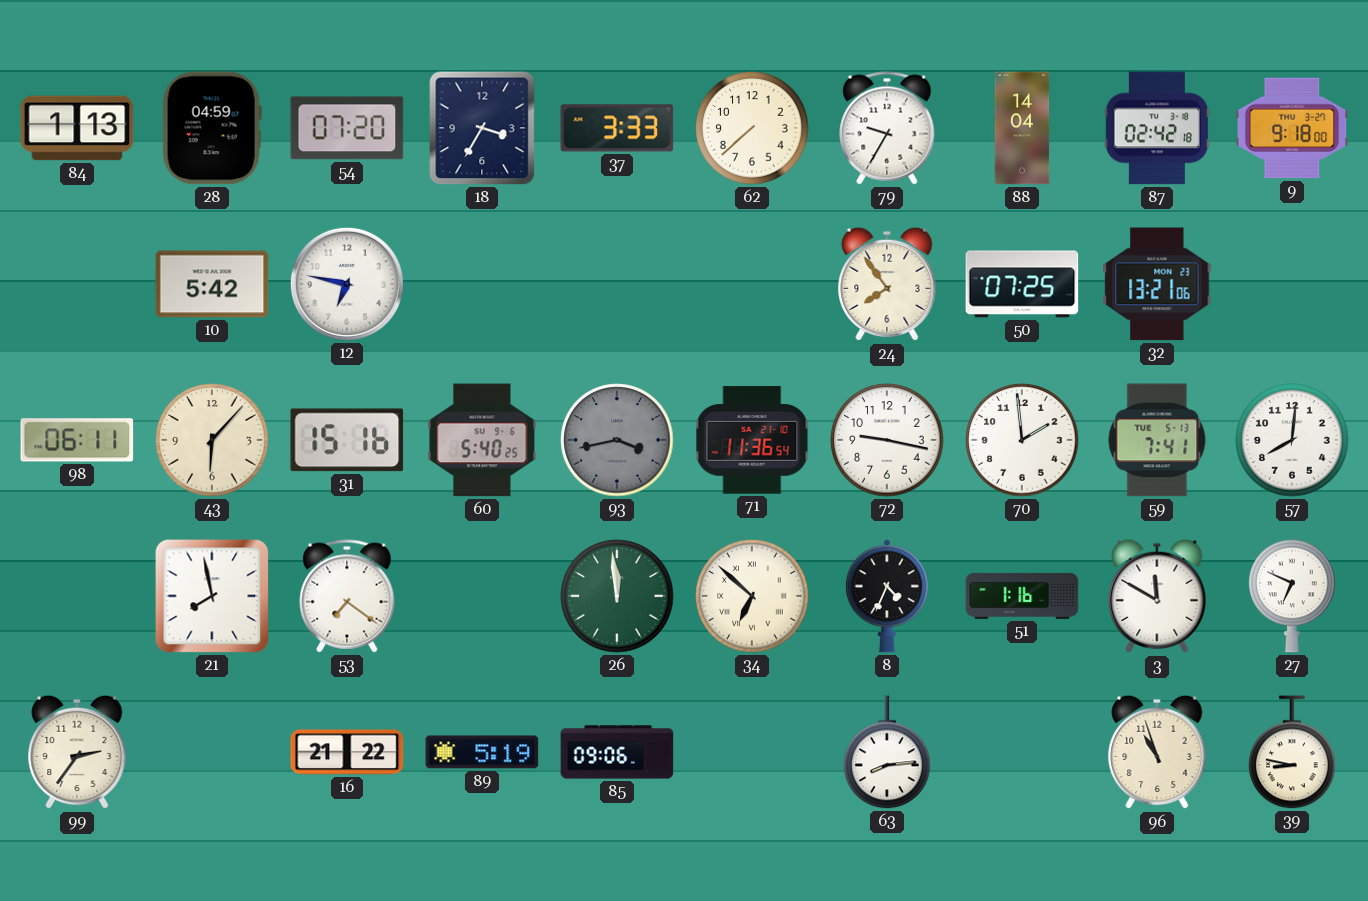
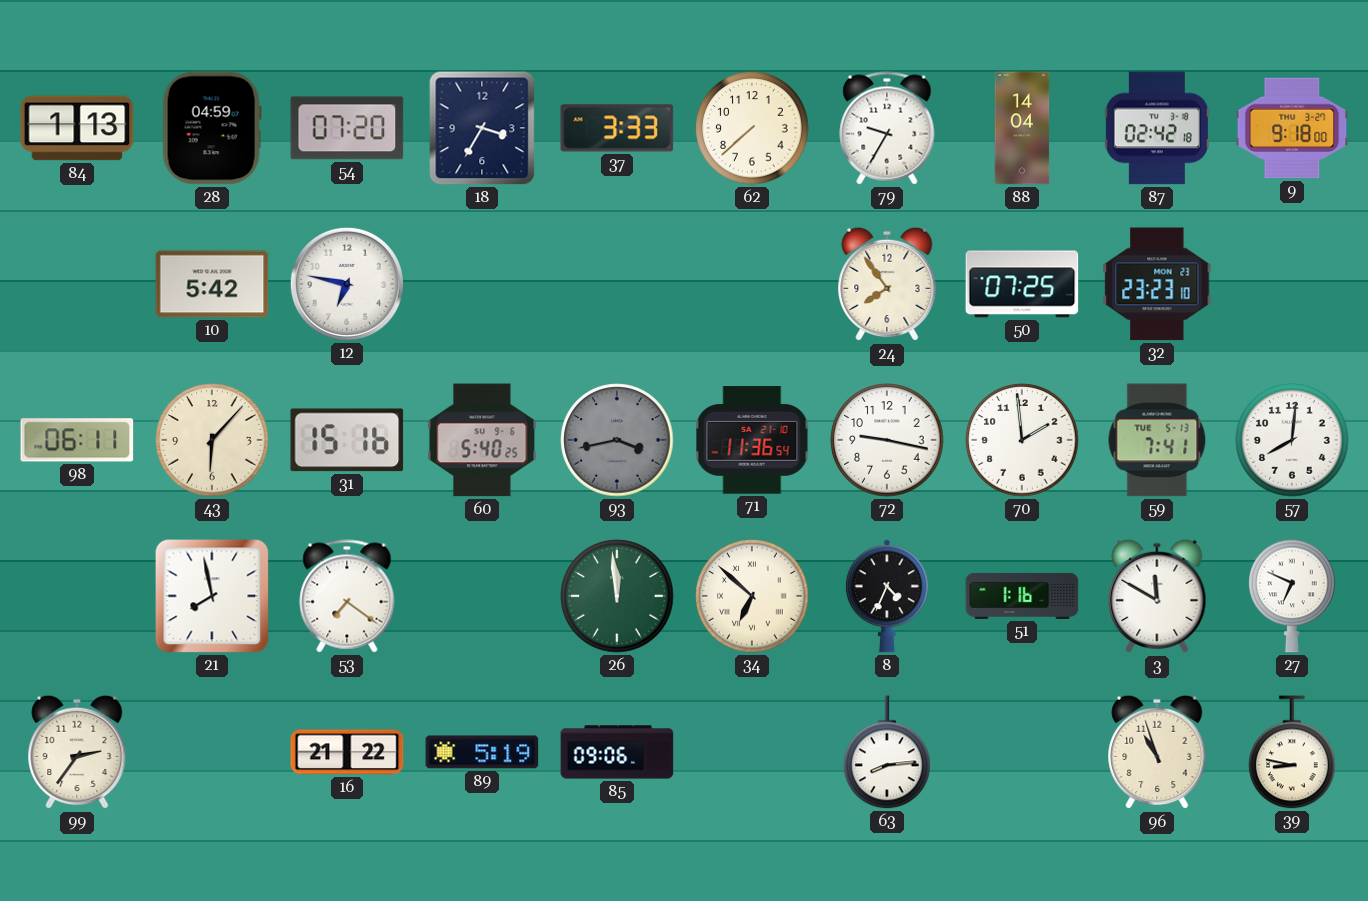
32: 13:21 -> 23:23 (1157, 284)
